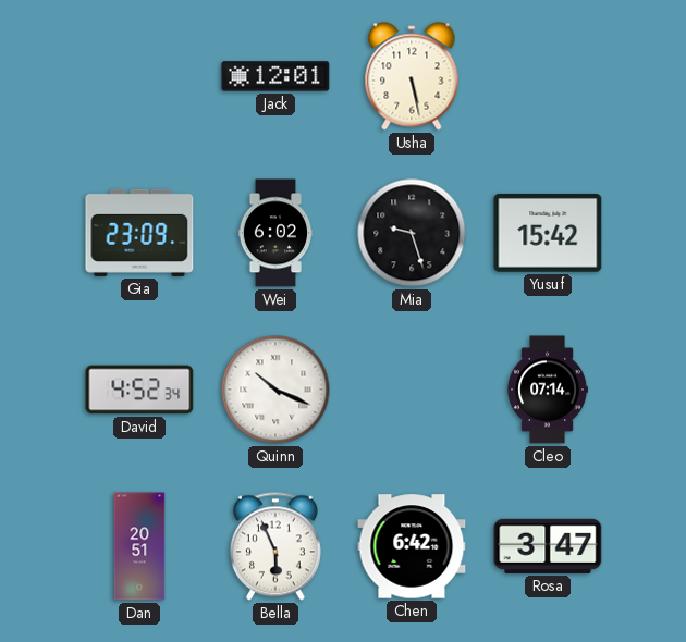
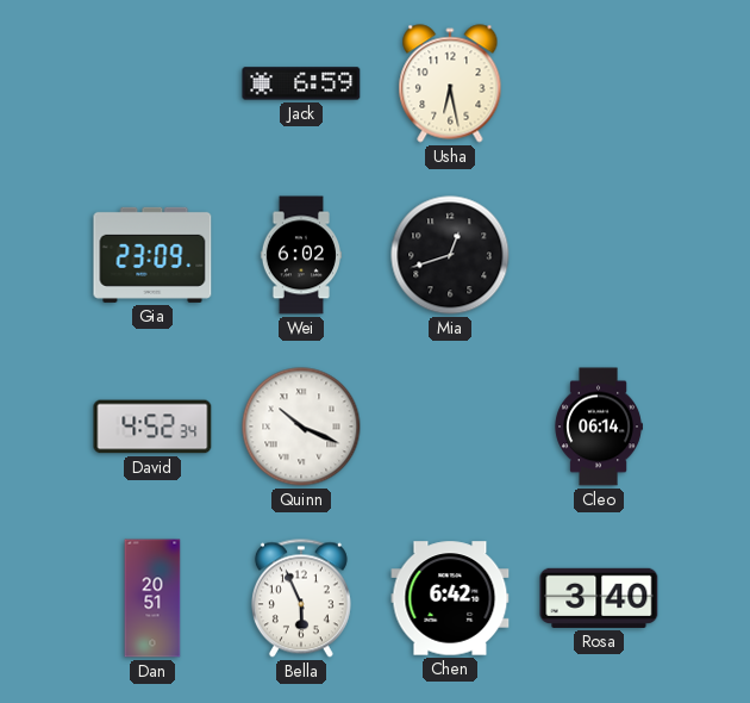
Jack: 12:01 -> 6:59 (301, 83)
Usha: 5:28 -> 6:28 (450, 83)
Mia: 9:27 -> 12:42 (450, 255)
Yusuf: 15:42 -> none (548, 234)
Cleo: 07:14 -> 06:14 (599, 427)
Rosa: 3:47 -> 3:40 (599, 598)
